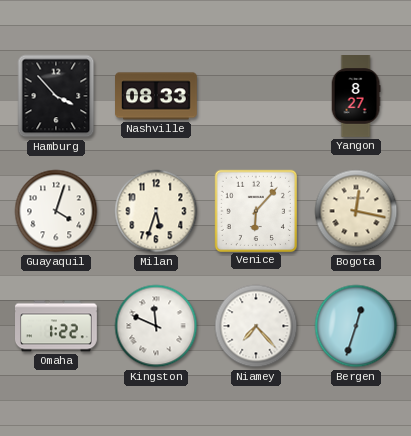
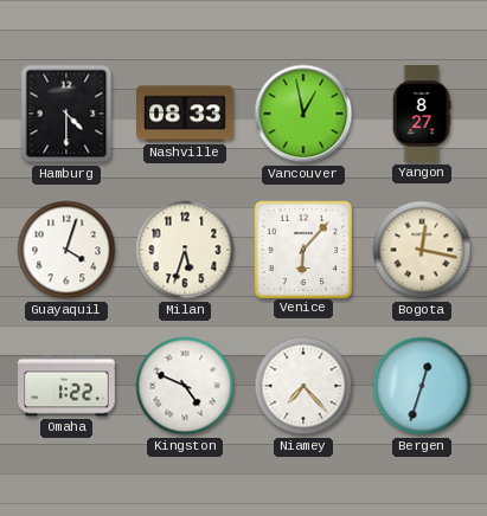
Hamburg: 3:53 -> 4:30 (66, 114)
Vancouver: none -> 12:58 (303, 114)
Kingston: 11:49 -> 4:49 (185, 386)
